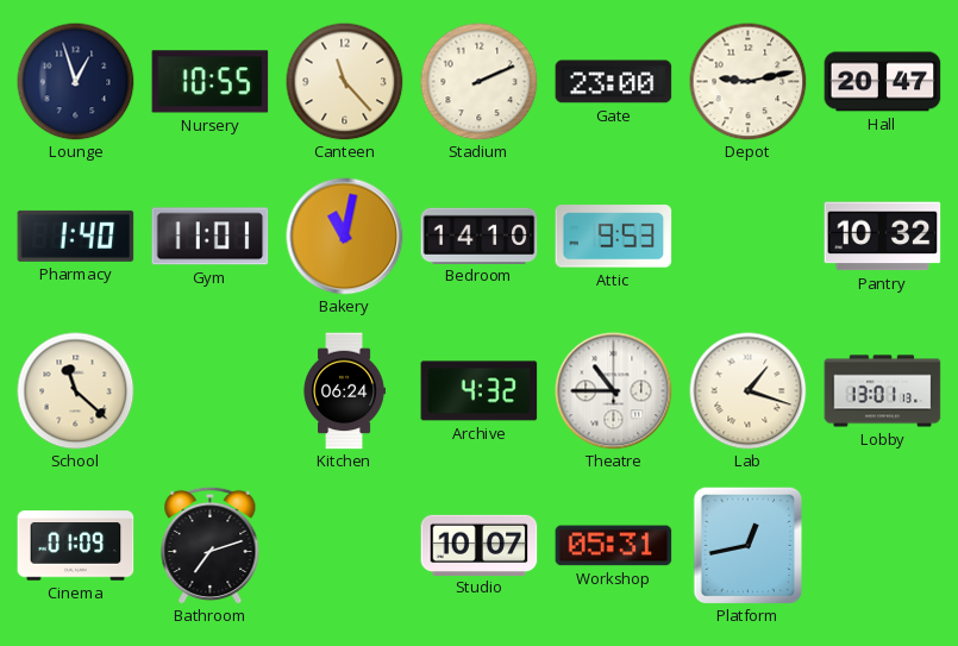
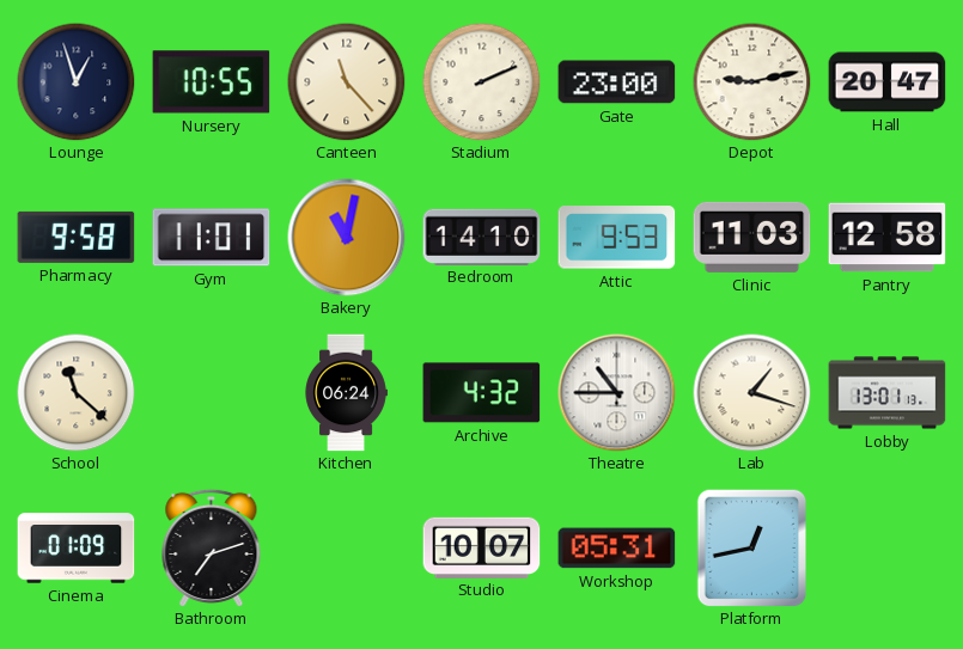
Pharmacy: 1:40 -> 9:58 (77, 237)
Clinic: none -> 11:03 (752, 237)
Pantry: 10:32 -> 12:58 (888, 238)
